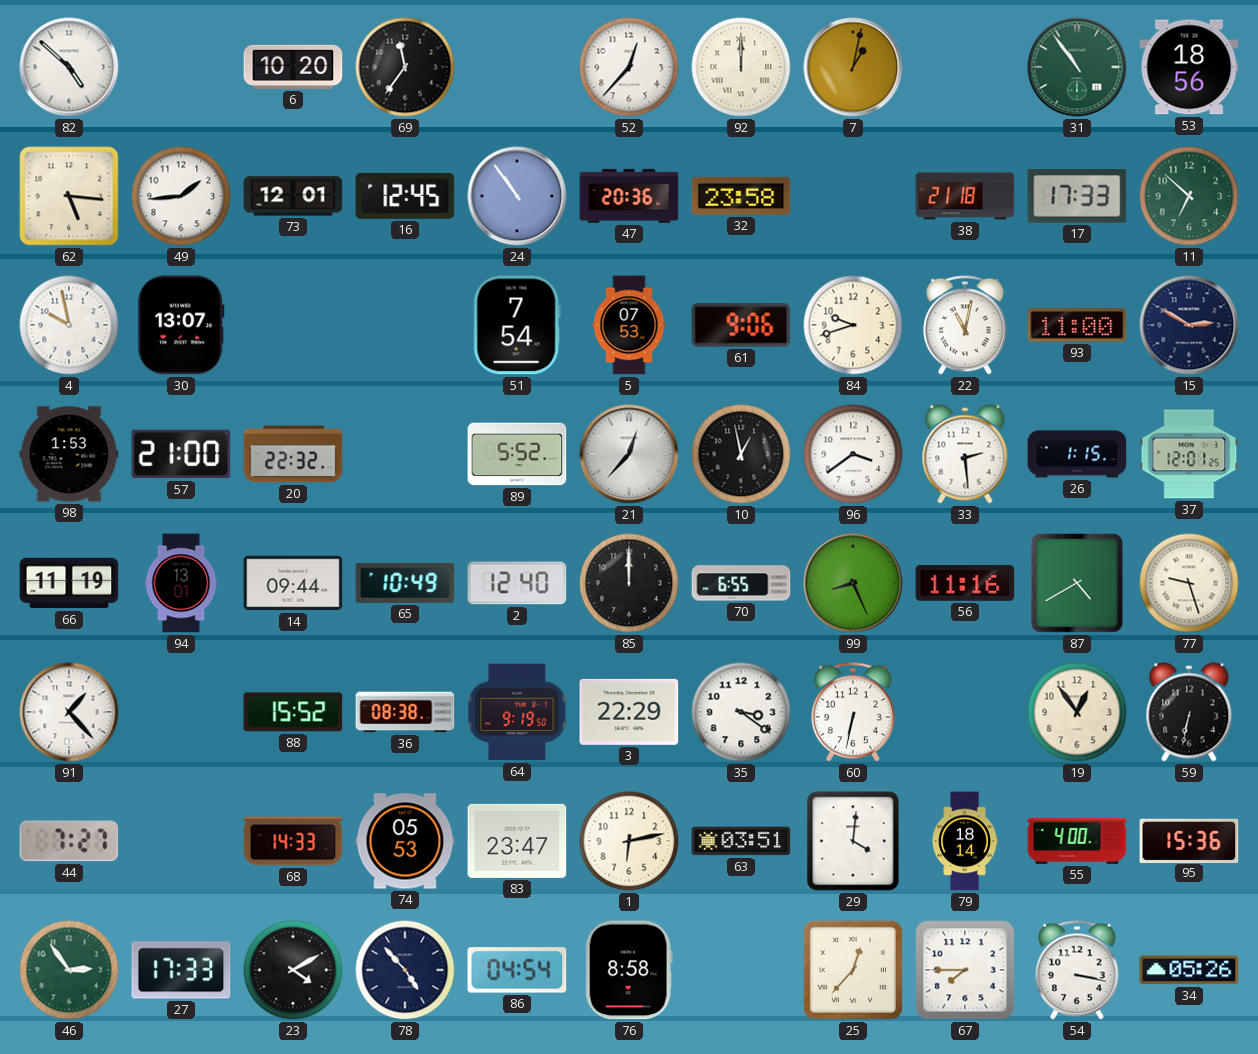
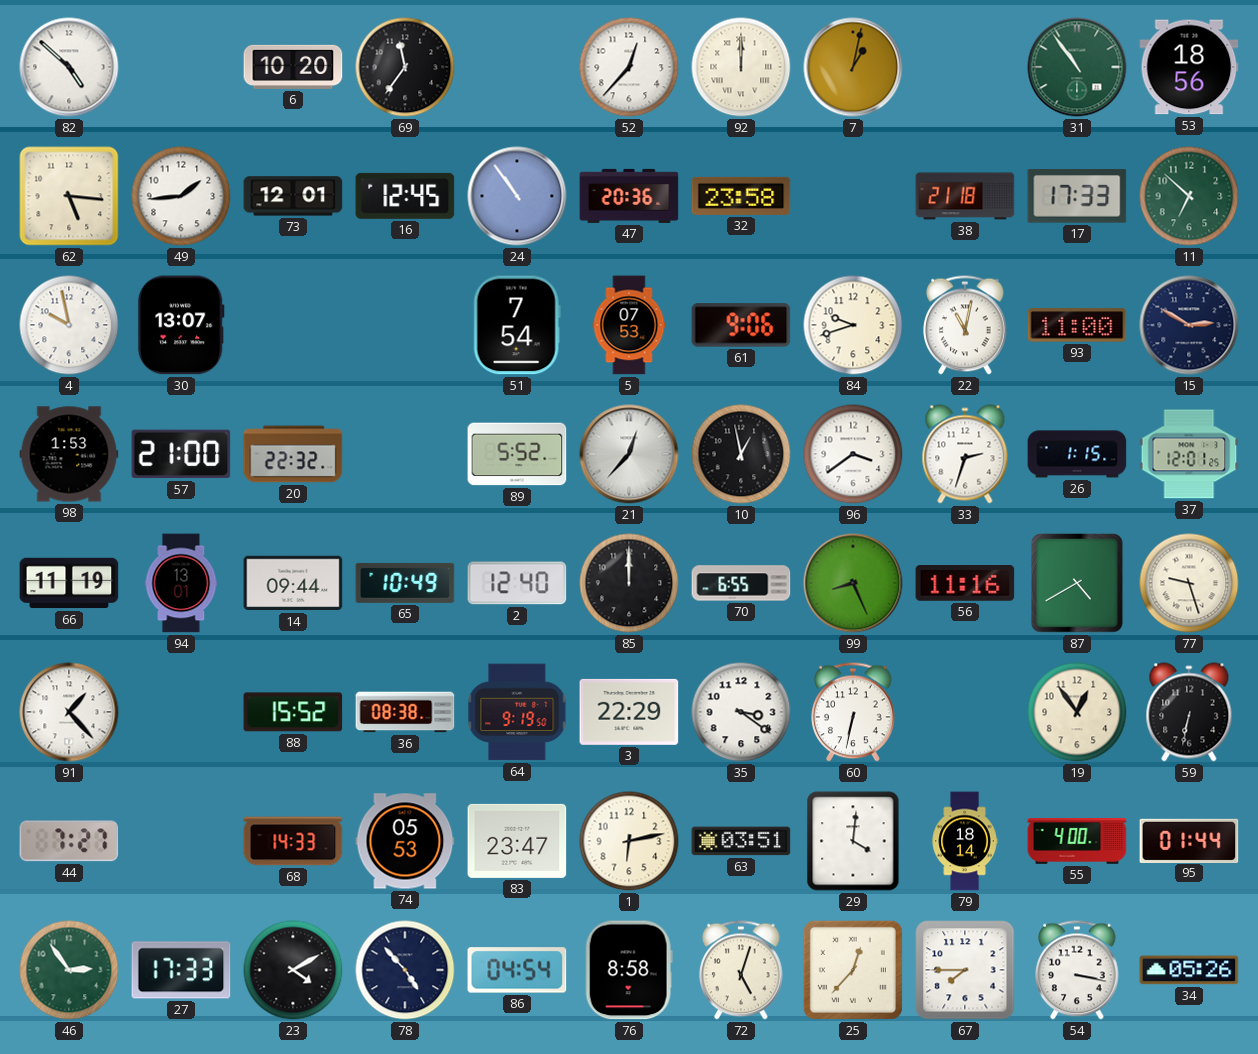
33: 2:29 -> 2:33 (965, 454)
95: 15:36 -> 01:44 (1189, 840)
72: none -> 5:03 (741, 970)
